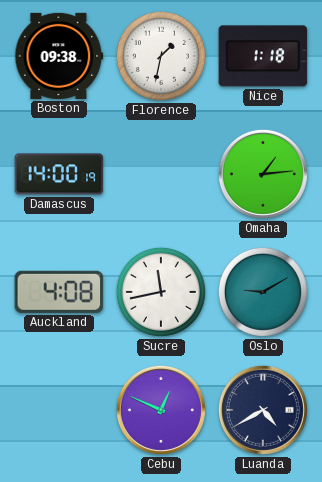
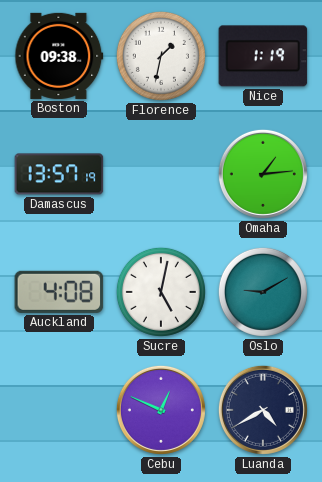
Nice: 1:18 -> 1:19 (263, 56)
Damascus: 14:00 -> 13:57 (59, 174)
Sucre: 11:43 -> 5:02 (161, 292)
